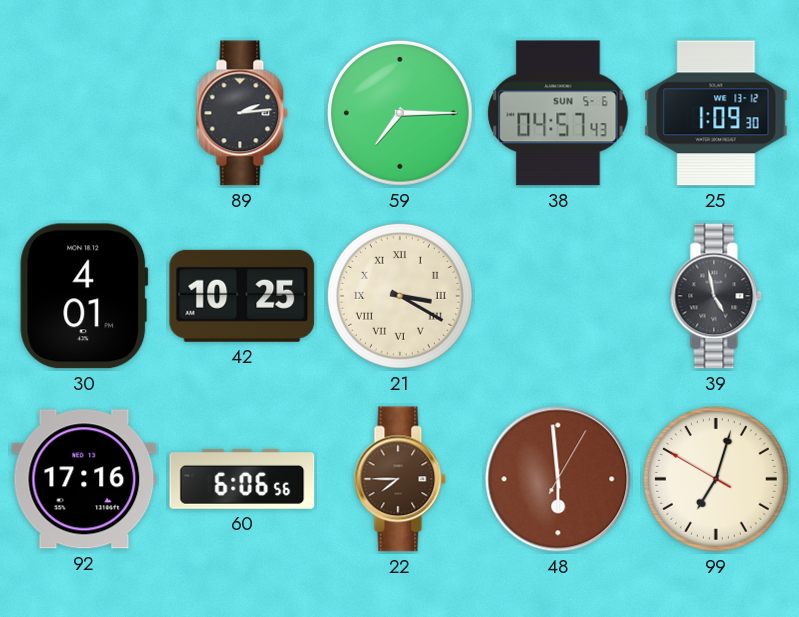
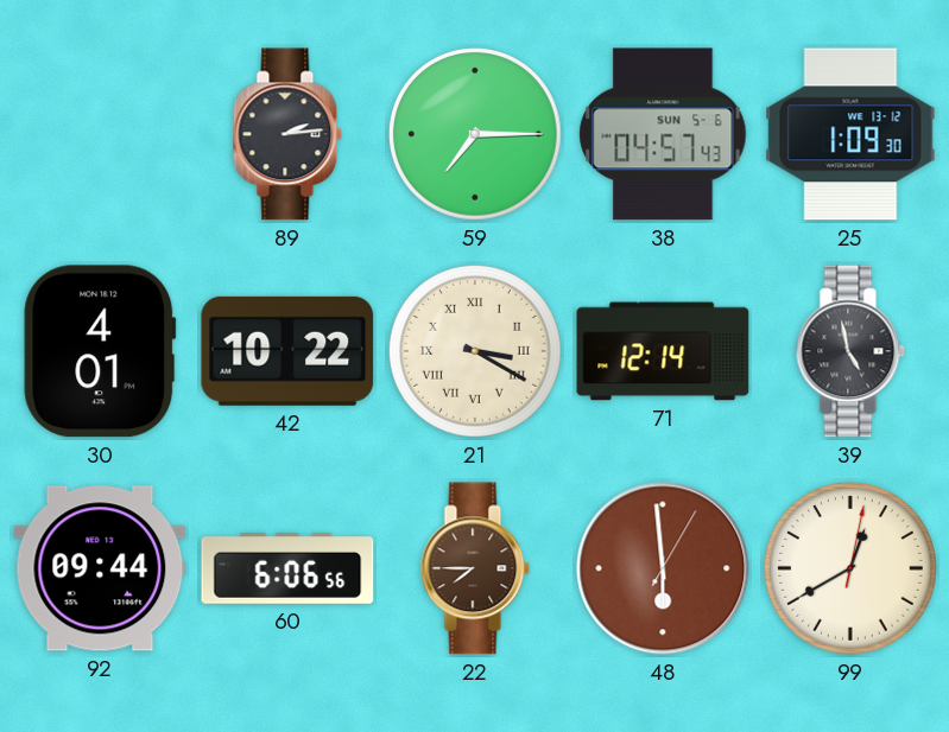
42: 10:25 -> 10:22 (287, 351)
71: none -> 12:14 (663, 351)
92: 17:16 -> 09:44 (100, 568)
99: 7:02 -> 12:40 (850, 568)
